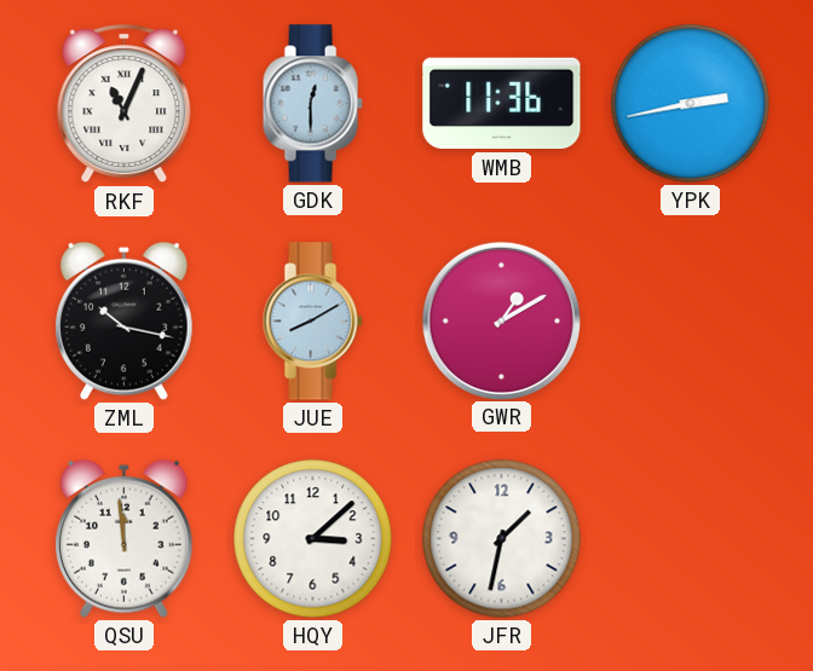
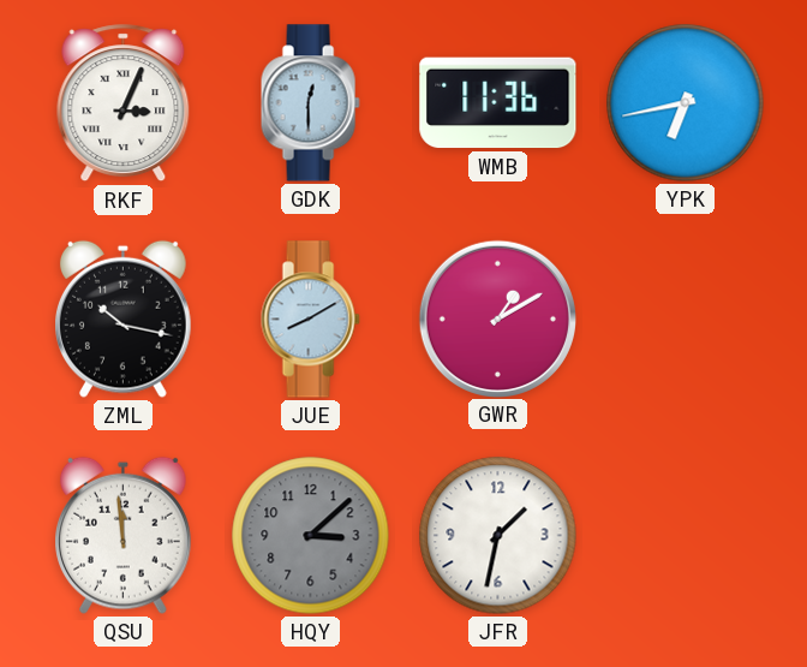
RKF: 11:04 -> 3:04 (124, 103)
YPK: 2:43 -> 6:43 (686, 103)
HQY dial: white -> grey (311, 536)
